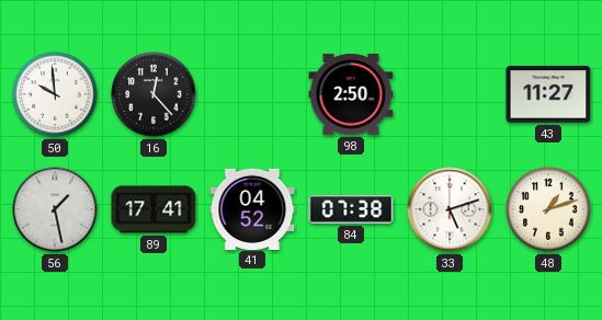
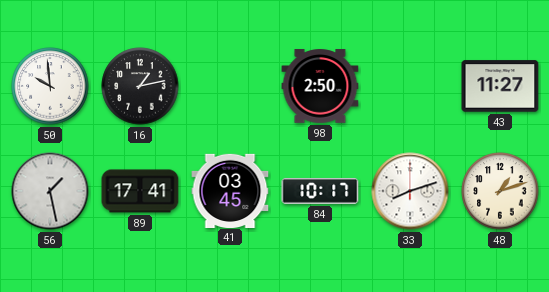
16: 12:23 -> 1:13 (140, 86)
41: 04:52 -> 03:45 (230, 190)
84: 07:38 -> 10:17 (320, 191)
33: 5:12 -> 8:12 (410, 191)
